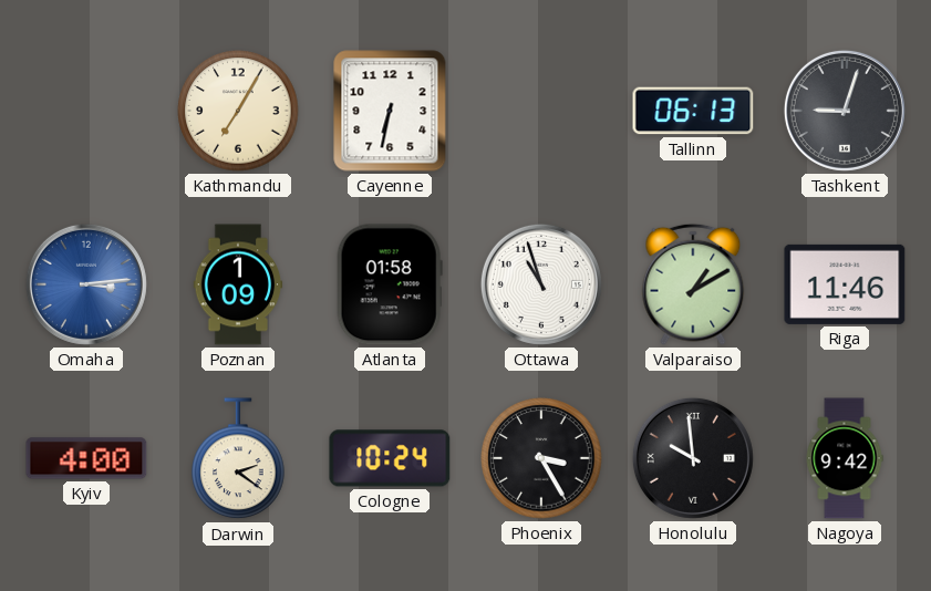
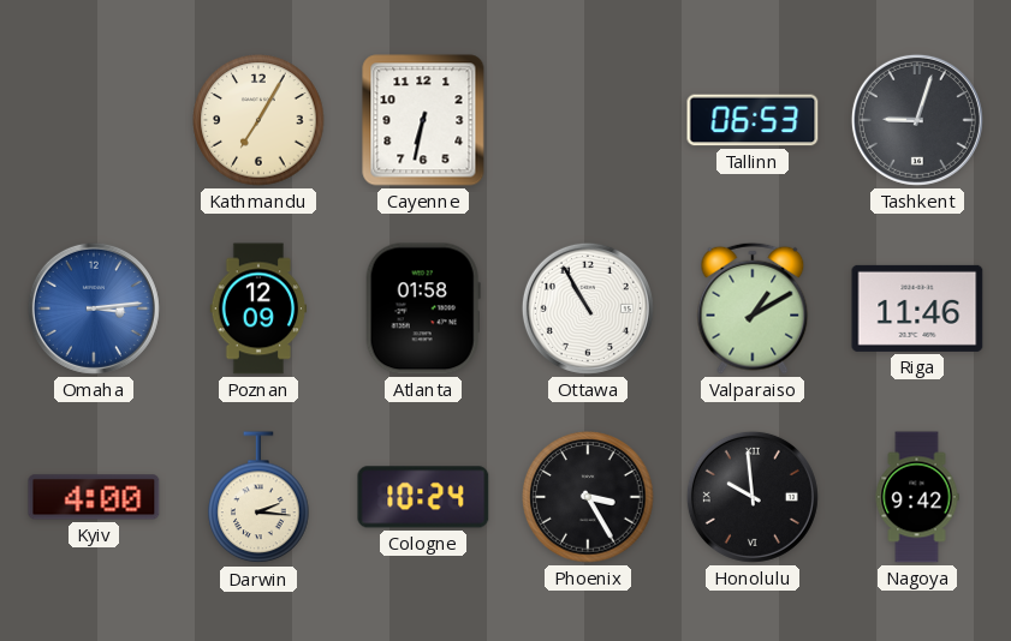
Tallinn: 06:13 -> 06:53 (753, 120)
Poznan: 1:09 -> 12:09 (258, 308)
Ottawa: 10:57 -> 10:55 (588, 308)
Darwin: 2:21 -> 2:16 (258, 498)
